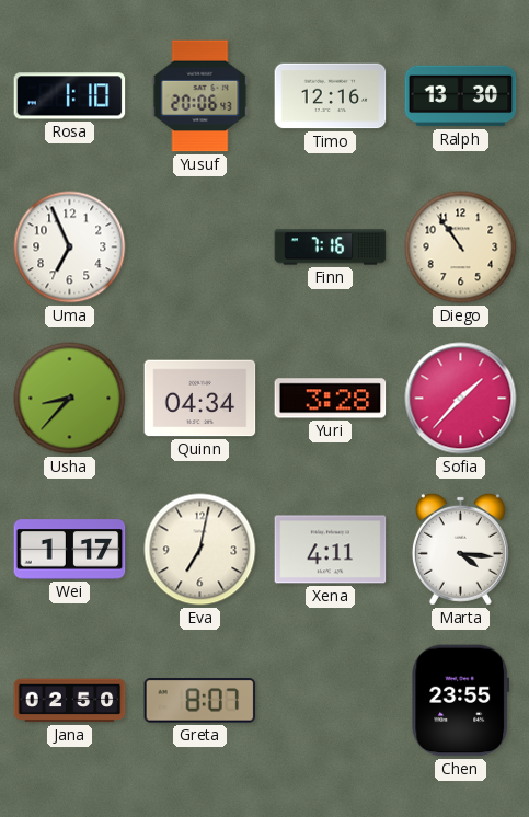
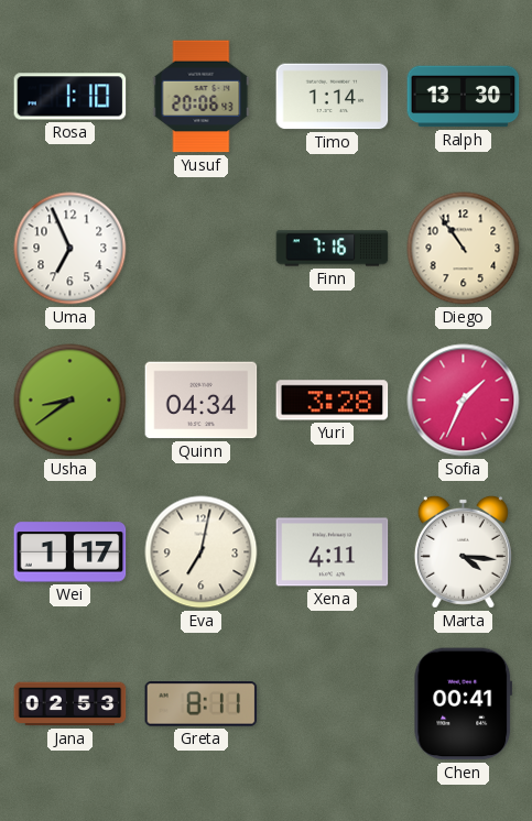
Timo: 12:16 -> 1:14 (333, 97)
Usha: 8:37 -> 8:39 (70, 401)
Sofia: 1:37 -> 1:34 (464, 401)
Jana: 02:50 -> 02:53 (70, 704)
Greta: 8:07 -> 8:11 (202, 704)
Chen: 23:55 -> 00:41 (464, 704)
